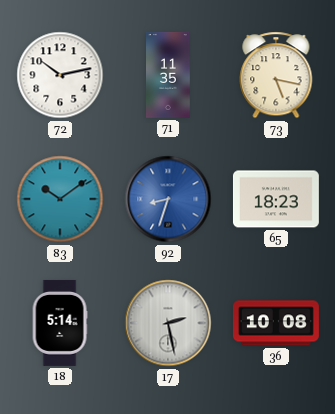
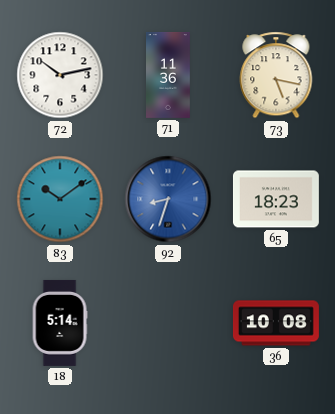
71: 11:35 -> 11:36 (168, 75)
17: 2:28 -> none (168, 323)
